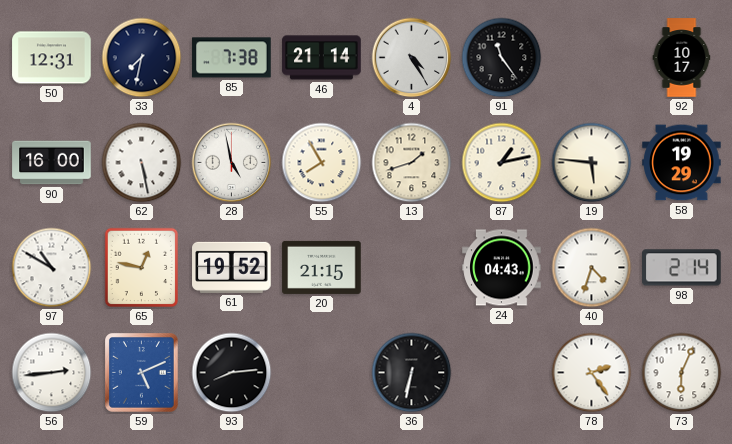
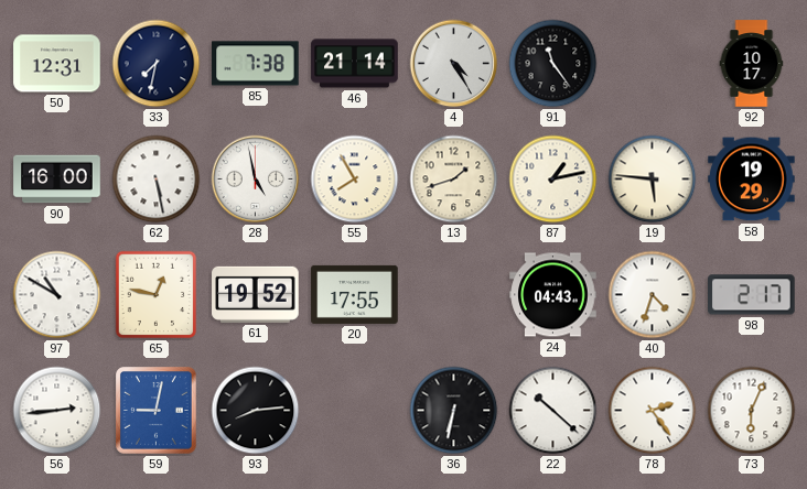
20: 21:15 -> 17:55 (355, 294)
98: 2:14 -> 2:17 (752, 295)
59: 5:11 -> 9:02 (157, 411)
22: none -> 10:22 (553, 411)
